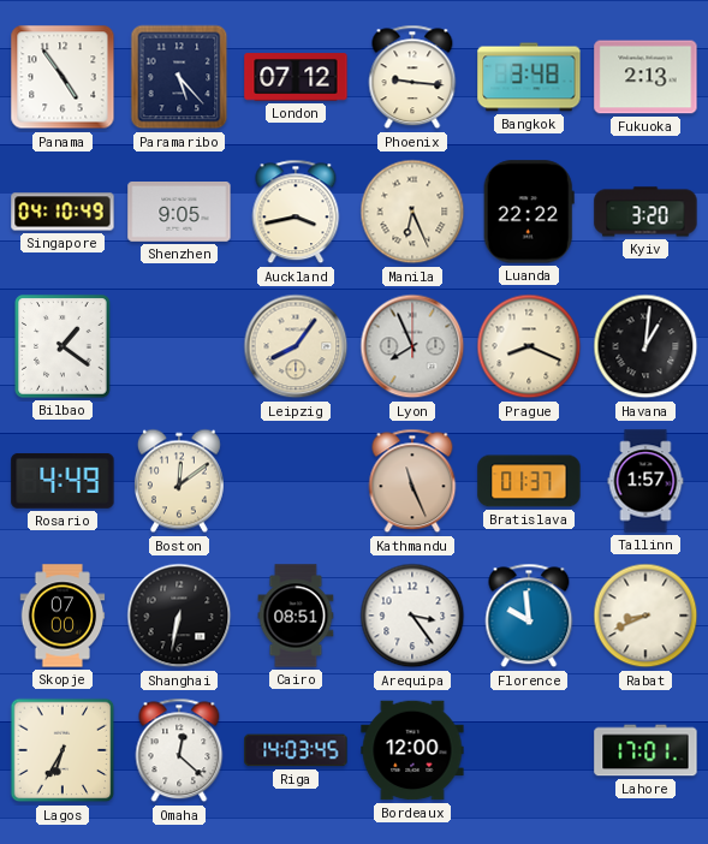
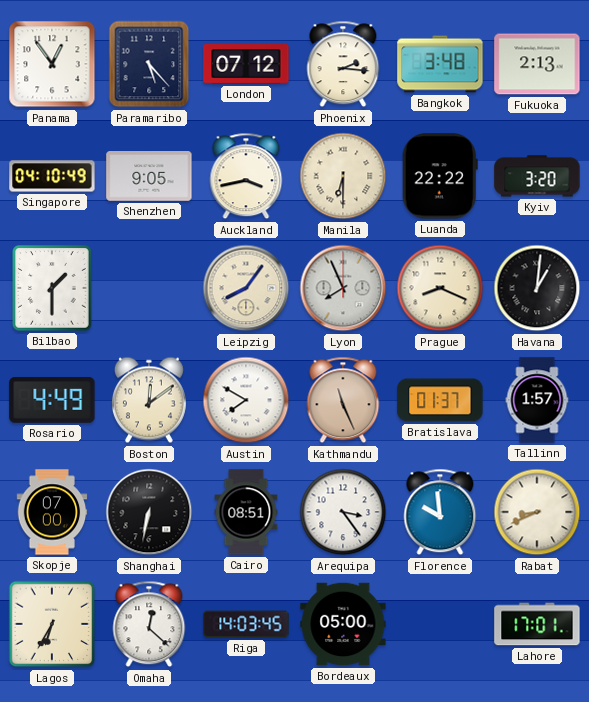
Panama: 4:54 -> 12:54 (52, 64)
Phoenix: 9:16 -> 2:16 (343, 64)
Manila: 6:26 -> 6:30 (343, 176)
Bilbao: 1:21 -> 1:30 (52, 288)
Austin: none -> 7:50 (246, 400)
Bordeaux: 12:00 -> 05:00 (343, 624)
